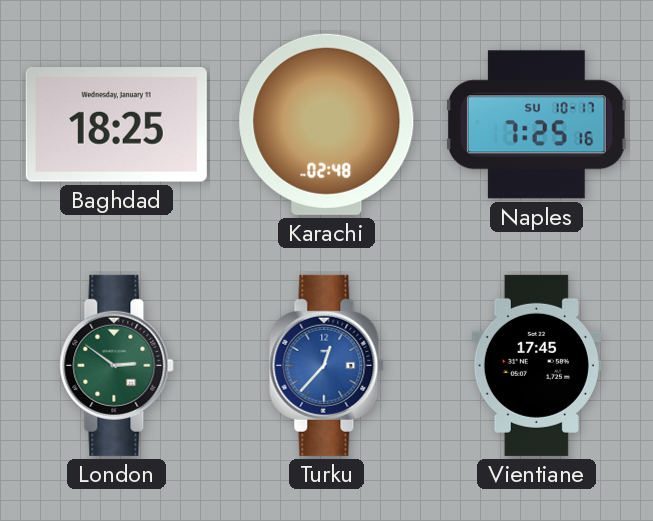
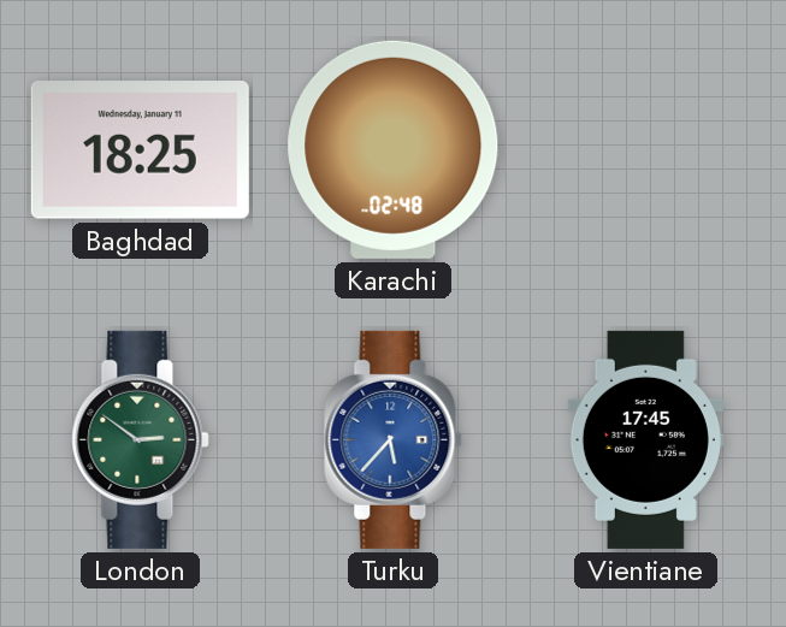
Naples: 7:25 -> none (537, 125)
Turku: 12:37 -> 5:37 (394, 439)
